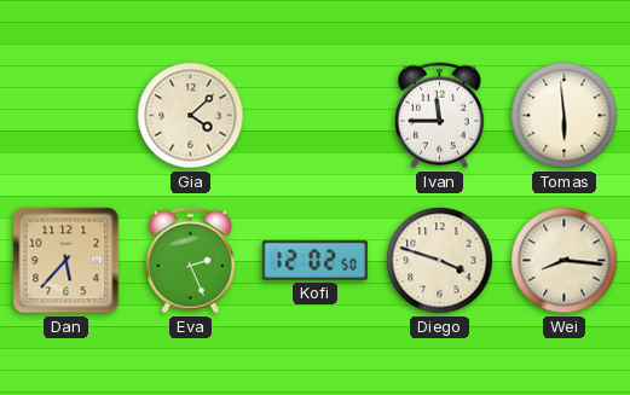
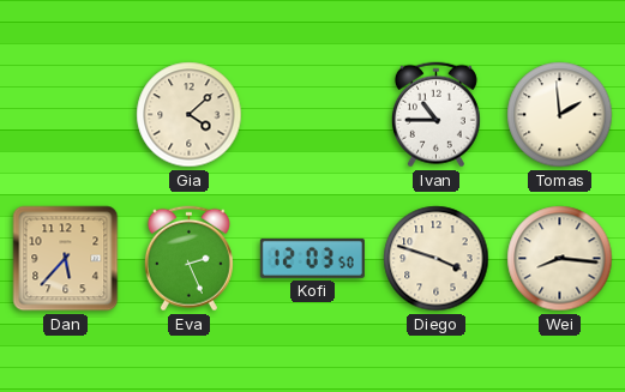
Ivan: 11:45 -> 10:45 (435, 115)
Tomas: 5:59 -> 1:59 (560, 115)
Kofi: 12:02 -> 12:03 (312, 258)
